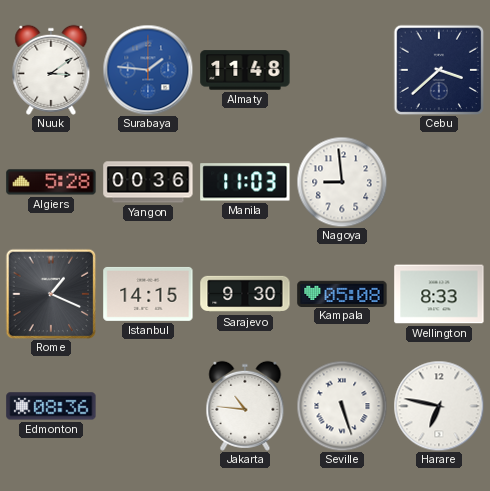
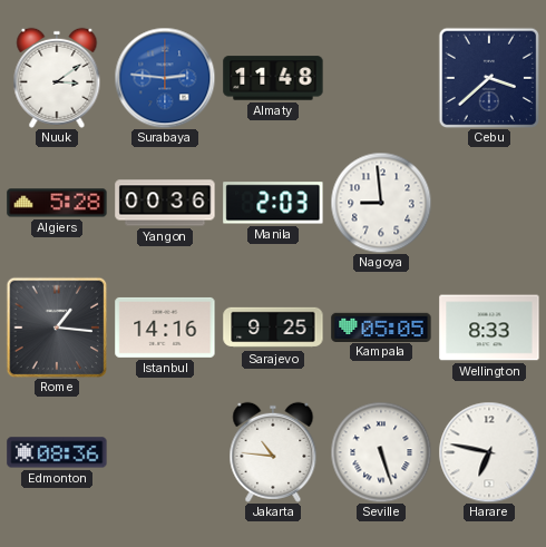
Surabaya: 1:46 -> 2:46 (165, 78)
Manila: 11:03 -> 2:03 (273, 203)
Rome: 1:19 -> 1:16 (57, 328)
Istanbul: 14:15 -> 14:16 (165, 328)
Sarajevo: 9:30 -> 9:25 (273, 328)
Kampala: 05:08 -> 05:05 (381, 326)
